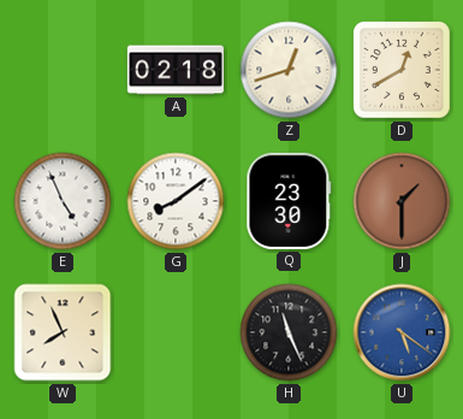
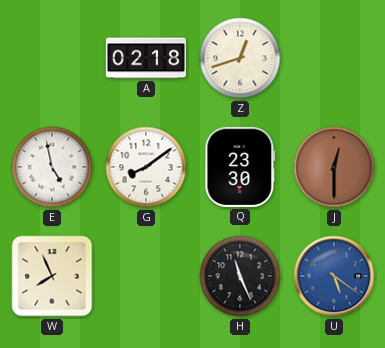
D: 12:40 -> none (403, 71)
E: 4:56 -> 4:58 (52, 167)
J: 1:30 -> 12:30 (334, 167)
